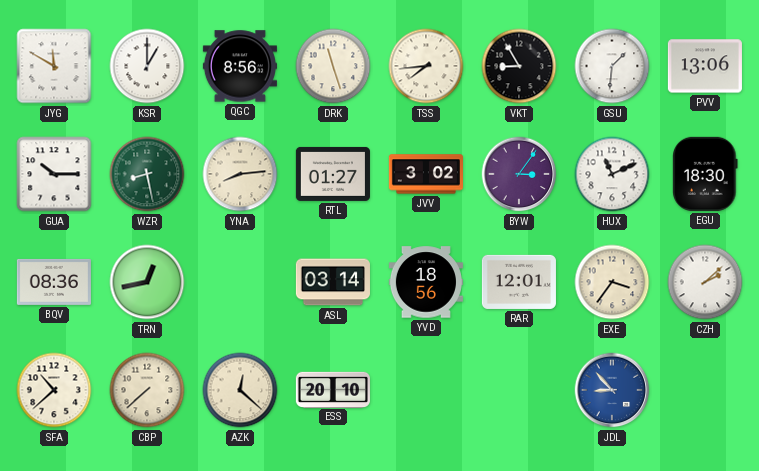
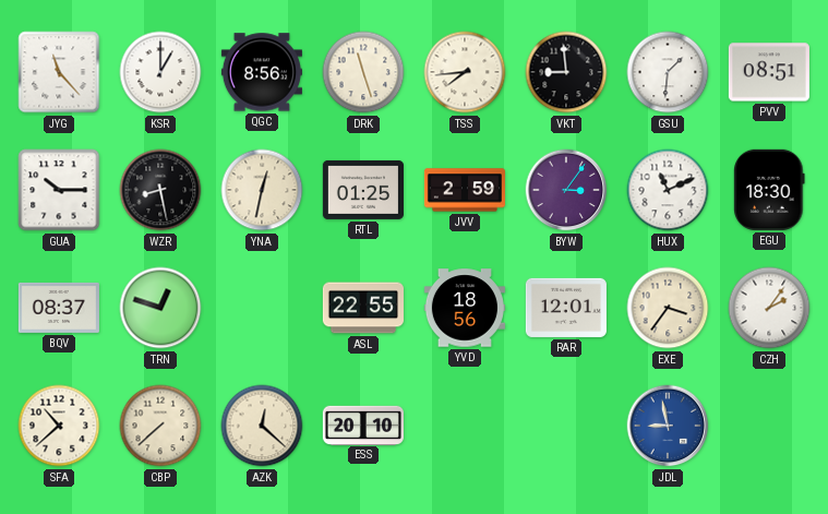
JYG: 11:50 -> 11:23 (59, 72)
VKT: 8:55 -> 8:59 (566, 72)
PVV: 13:06 -> 08:51 (769, 72)
WZR dial: green -> black (160, 190)
YNA: 8:14 -> 12:32 (262, 190)
RTL: 01:27 -> 01:25 (363, 190)
JVV: 3:02 -> 2:59 (465, 190)
BQV: 08:36 -> 08:37 (59, 308)
TRN: 12:43 -> 12:48 (160, 308)
ASL: 03:14 -> 22:55 (363, 308)
CZH: 2:08 -> 2:06 (769, 308)
JDL: 8:53 -> 8:58 (668, 426)
